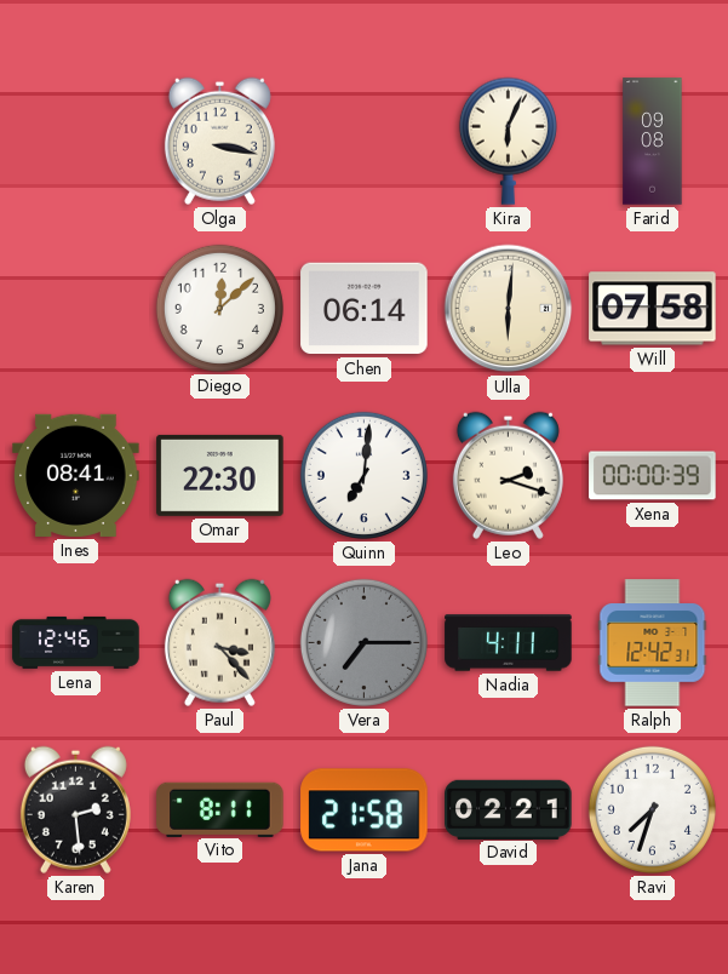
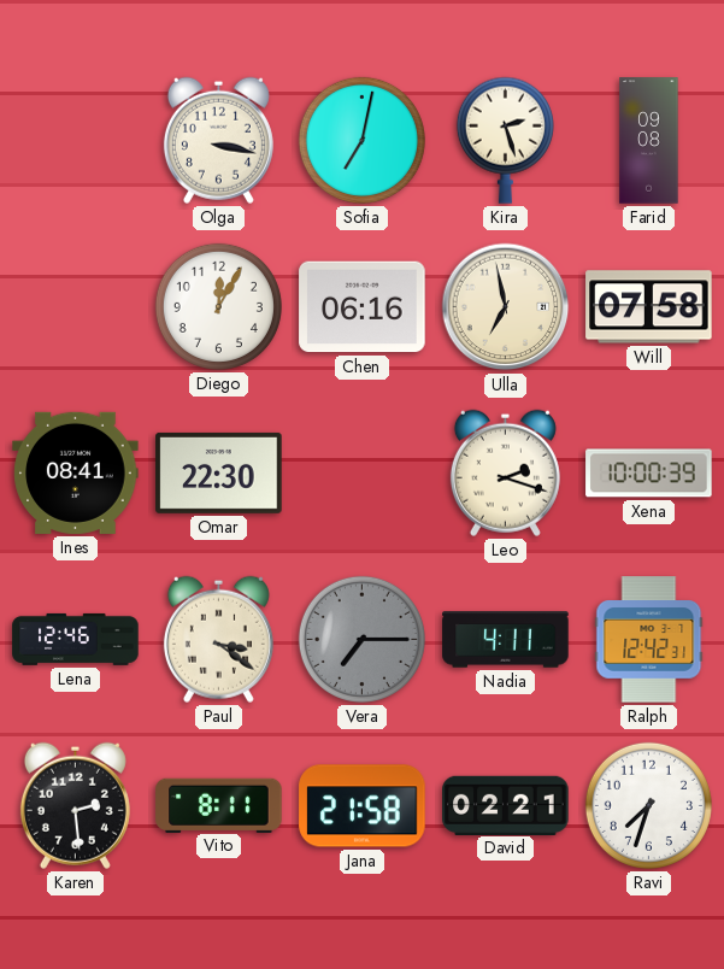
Sofia: none -> 7:02 (361, 140)
Kira: 6:04 -> 2:27 (505, 140)
Diego: 12:08 -> 12:05 (218, 306)
Chen: 06:14 -> 06:16 (363, 307)
Ulla: 6:01 -> 6:58 (506, 307)
Quinn: 7:01 -> none (363, 475)
Xena: 00:00 -> 10:00 (649, 474)
Paul: 3:23 -> 3:21 (218, 639)
